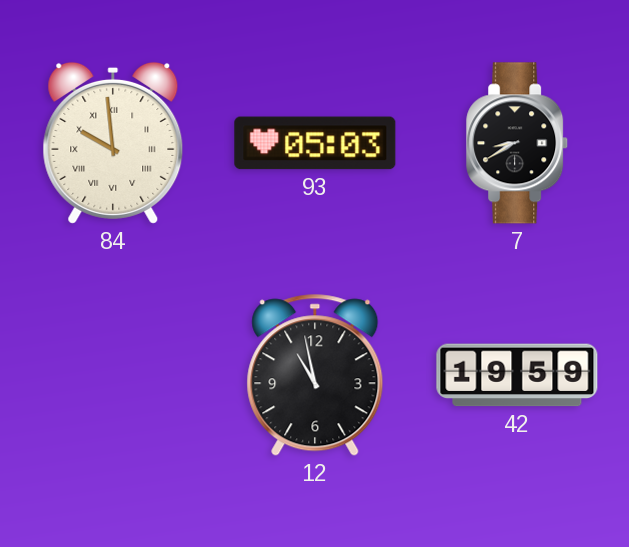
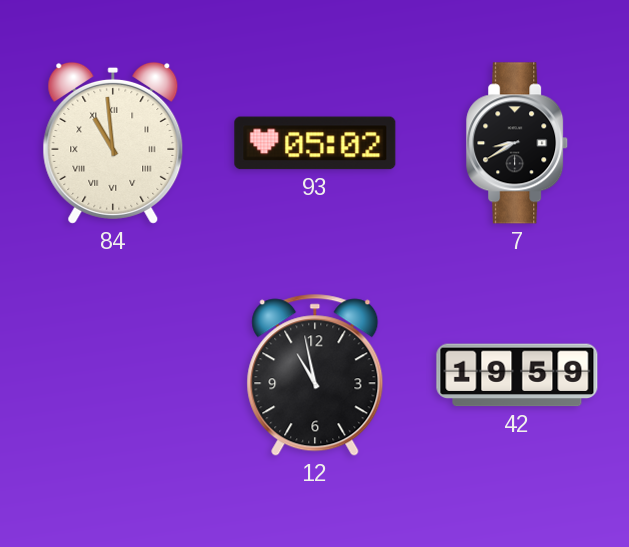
84: 9:59 -> 10:59 (113, 143)
93: 05:03 -> 05:02 (315, 143)
